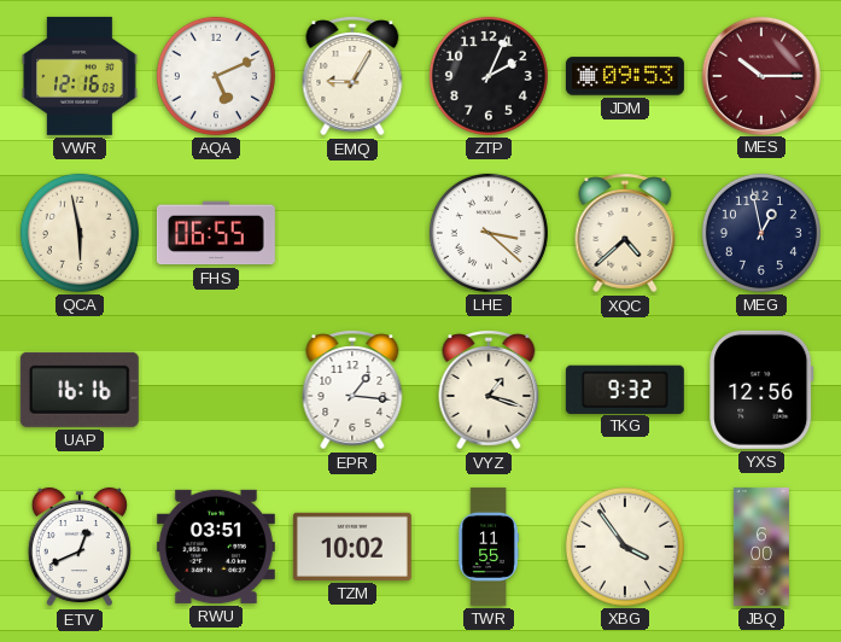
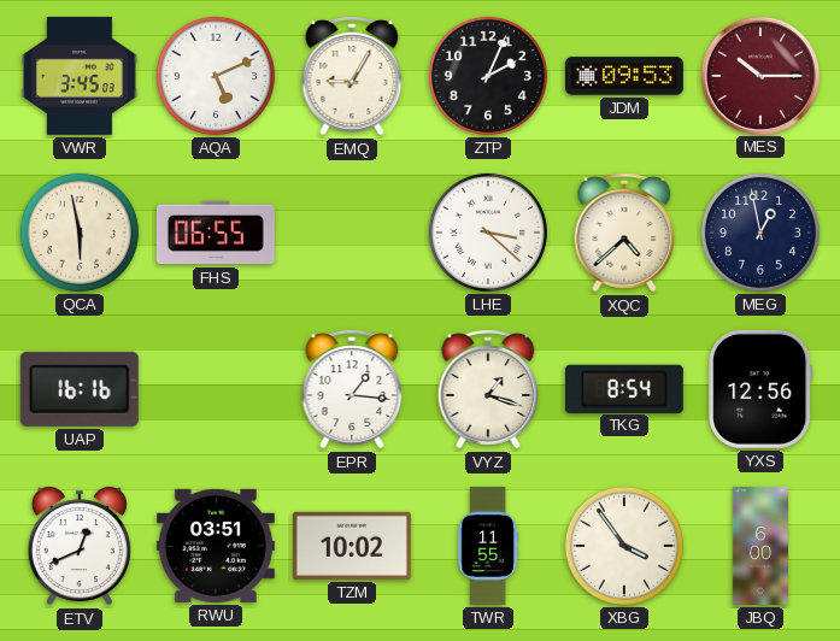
VWR: 12:16 -> 3:45 (81, 76)
TKG: 9:32 -> 8:54 (624, 388)
